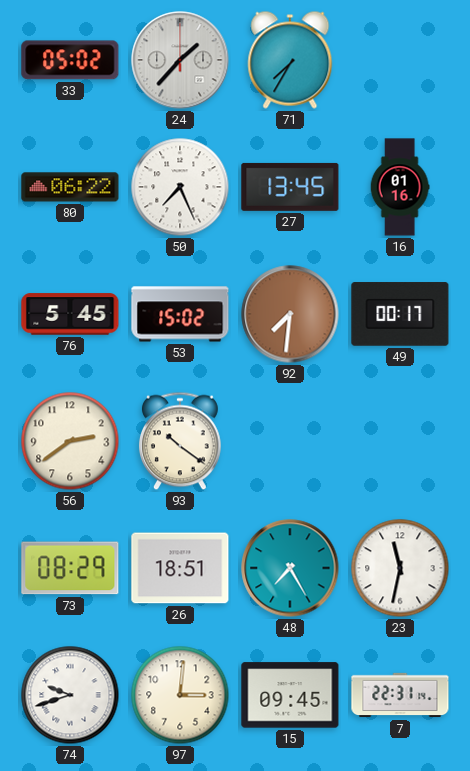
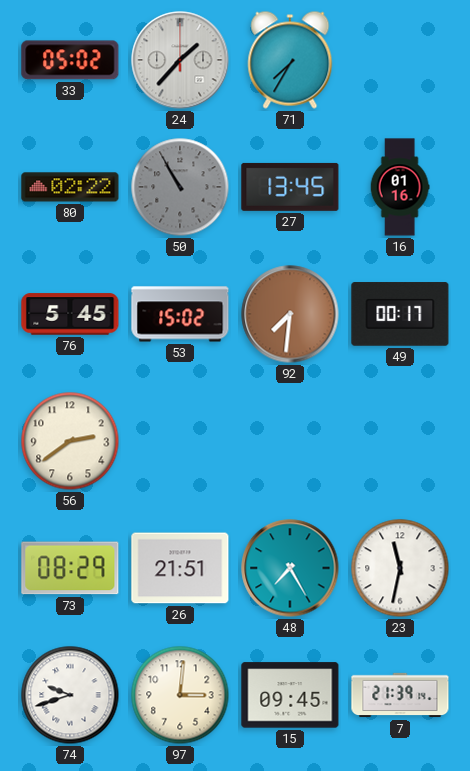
80: 06:22 -> 02:22 (70, 187)
50: 7:26 -> 10:55 (180, 187)
50 dial: white -> grey (180, 187)
93: 10:21 -> none (180, 441)
26: 18:51 -> 21:51 (180, 568)
7: 22:31 -> 21:39 (400, 695)
